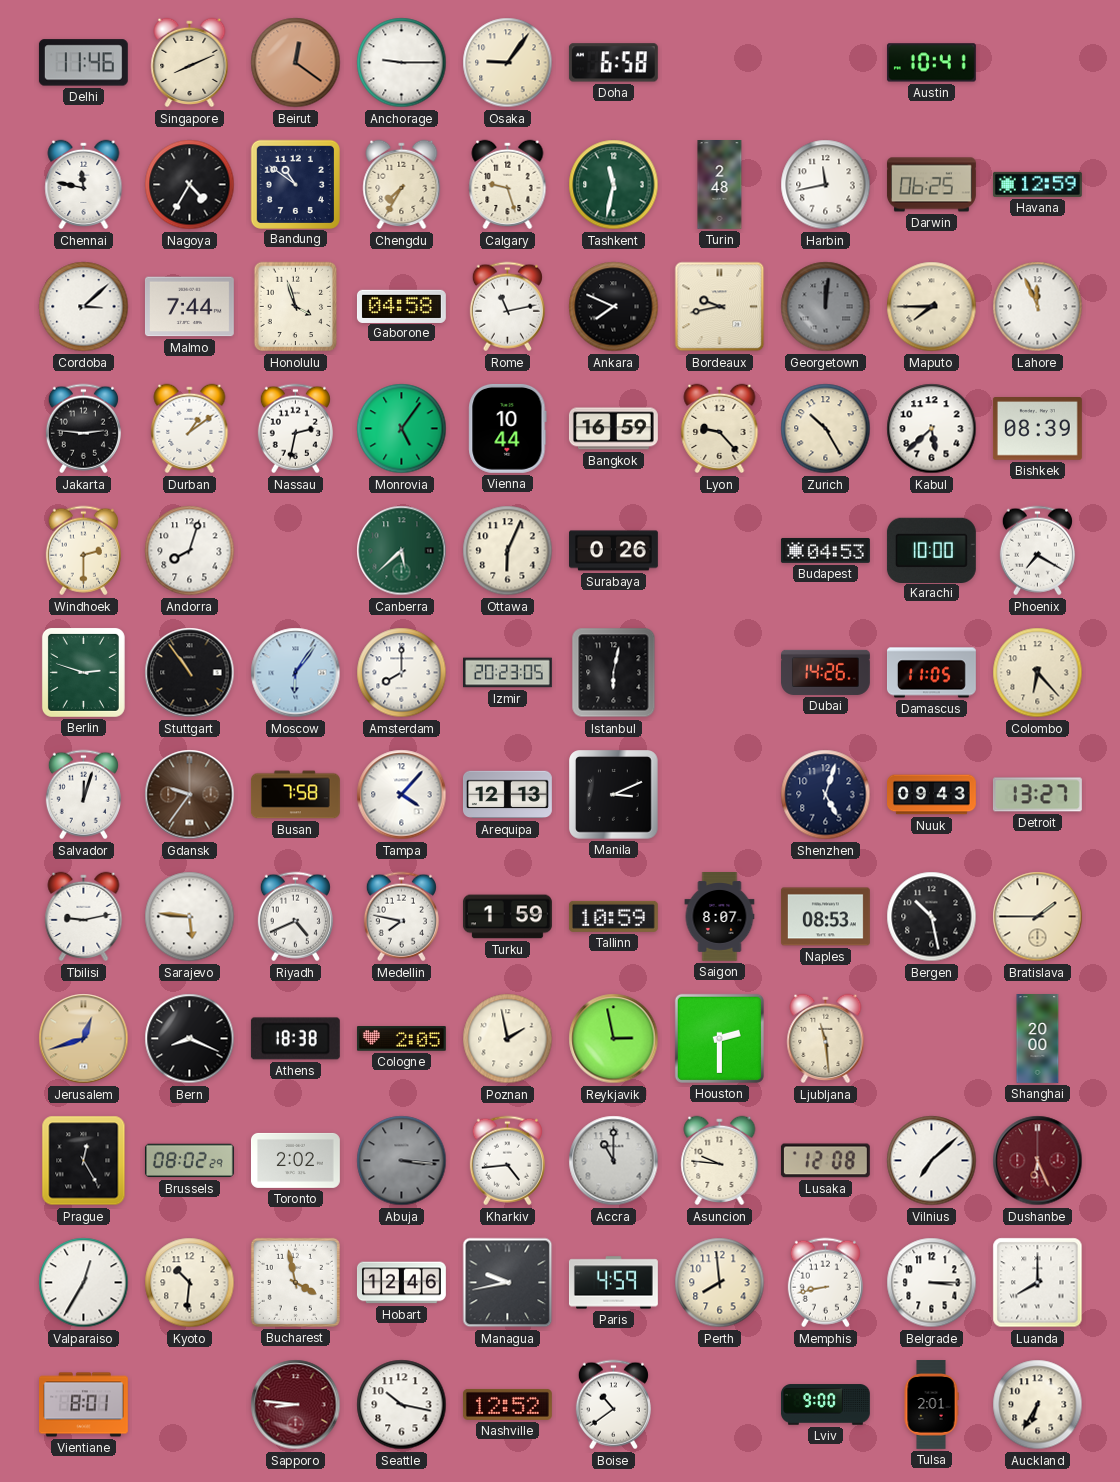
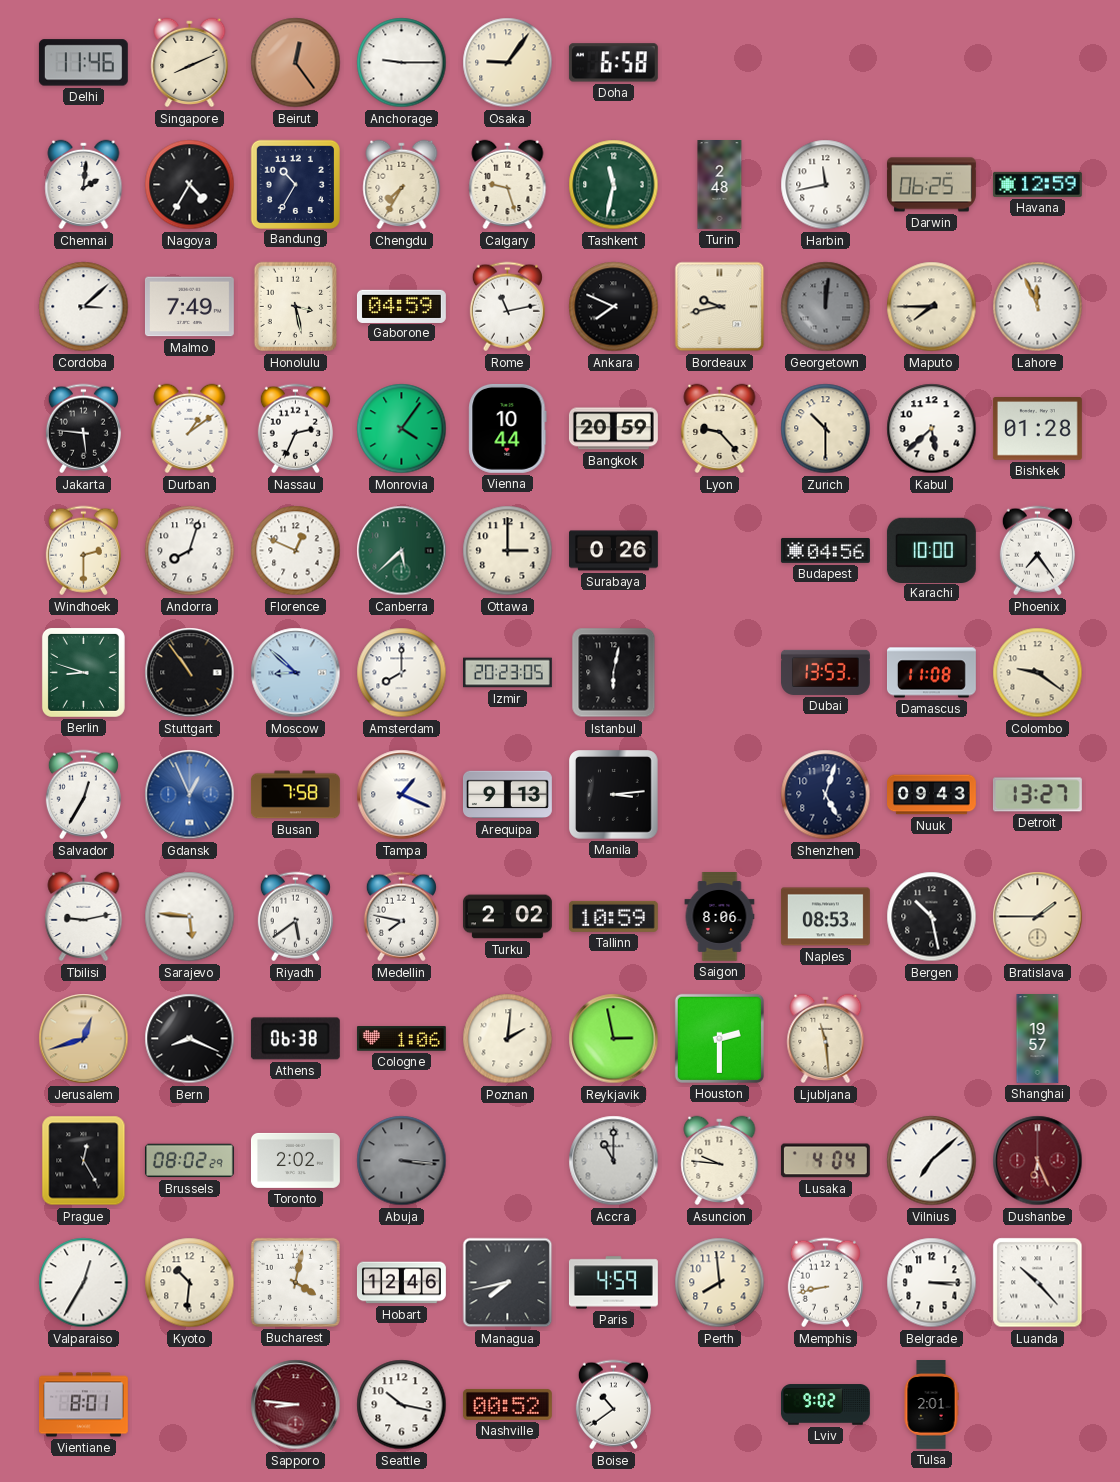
Beirut: 12:21 -> 12:24 (296, 63)
Austin: 10:41 -> none (931, 63)
Chennai: 11:47 -> 2:01 (84, 185)
Bandung: 10:51 -> 10:35 (295, 184)
Malmo: 7:44 -> 7:49 (189, 307)
Honolulu: 3:57 -> 3:28 (296, 307)
Gaborone: 04:58 -> 04:59 (401, 306)
Jakarta: 2:46 -> 5:46 (83, 429)
Nassau: 2:32 -> 2:34 (295, 429)
Monrovia: 5:06 -> 4:06 (402, 429)
Bangkok: 16:59 -> 20:59 (613, 429)
Zurich: 10:25 -> 10:30 (826, 429)
Bishkek: 08:39 -> 01:28 (1037, 429)
Florence: none -> 12:49 (296, 551)
Ottawa: 6:04 -> 3:00 (508, 551)
Budapest: 04:53 -> 04:56 (825, 550)
Phoenix: 7:20 -> 7:24 (1037, 551)
Berlin: 2:48 -> 8:48 (83, 672)
Moscow: 6:06 -> 8:52 (296, 673)
Dubai: 14:26 -> 13:53 (826, 672)
Damascus: 11:05 -> 11:08 (932, 673)
Colombo: 6:23 -> 9:21 (1038, 673)
Salvador: 12:03 -> 12:35 (83, 795)
Gdansk: 9:36 -> 12:56 (190, 795)
Gdansk dial: brown -> blue (190, 795)
Tampa: 4:07 -> 1:19 (402, 795)
Arequipa: 12:13 -> 9:13 (507, 795)
Manila: 3:11 -> 3:14 (614, 795)
Riyadh: 4:41 -> 5:39 (295, 917)
Turku: 1:59 -> 2:02 (507, 917)
Saigon: 8:07 -> 8:06 (720, 917)
Athens: 18:38 -> 06:38 (295, 1039)
Cologne: 2:05 -> 1:06 (401, 1039)
Poznan: 1:58 -> 2:01 (508, 1039)
Shanghai: 20:00 -> 19:57 (1038, 1039)
Kharkiv: 4:44 -> none (507, 1161)
Lusaka: 12:08 -> 4:04 (825, 1161)
Bucharest: 3:58 -> 4:02 (295, 1282)
Managua: 9:43 -> 7:43 (508, 1283)
Luanda: 8:00 -> 10:23 (1038, 1283)
Nashville: 12:52 -> 00:52 (507, 1404)
Lviv: 9:00 -> 9:02 (825, 1405)
Auckland: 6:35 -> none (1038, 1405)
